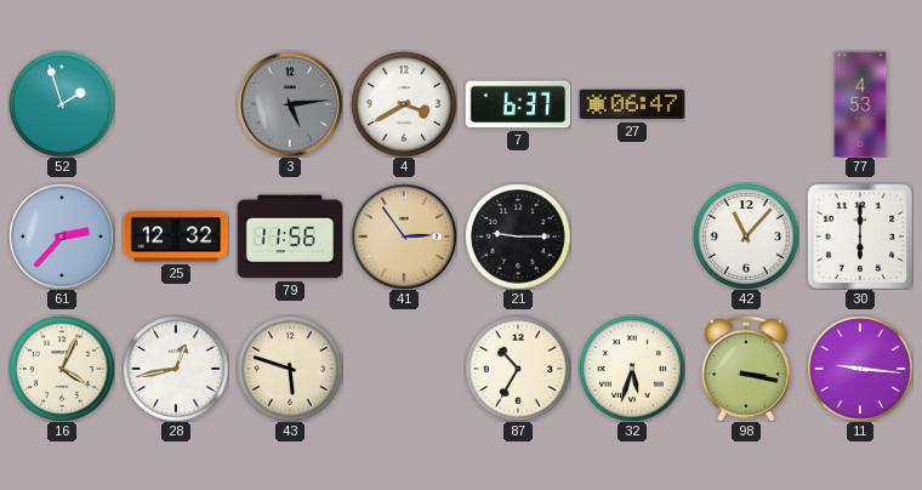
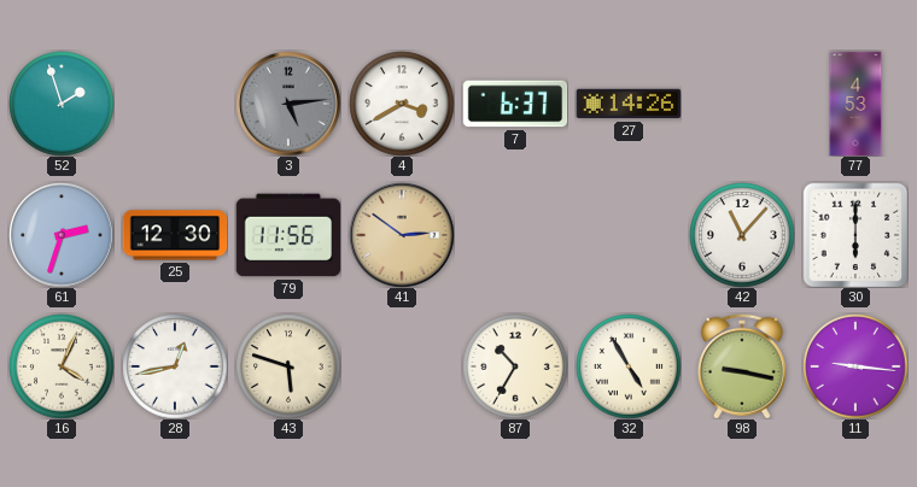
27: 06:47 -> 14:26 (629, 104)
61: 2:37 -> 2:33 (62, 235)
25: 12:32 -> 12:30 (175, 235)
41: 2:54 -> 2:51 (402, 235)
21: 9:15 -> none (518, 237)
32: 5:33 -> 4:55 (629, 366)
98: 3:17 -> 9:17 (742, 366)
